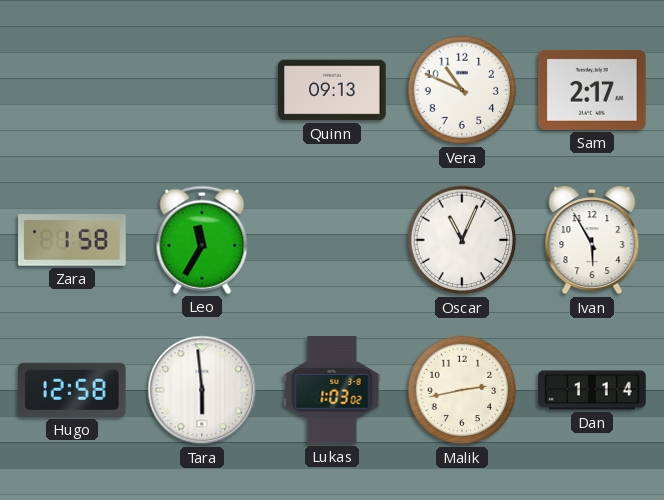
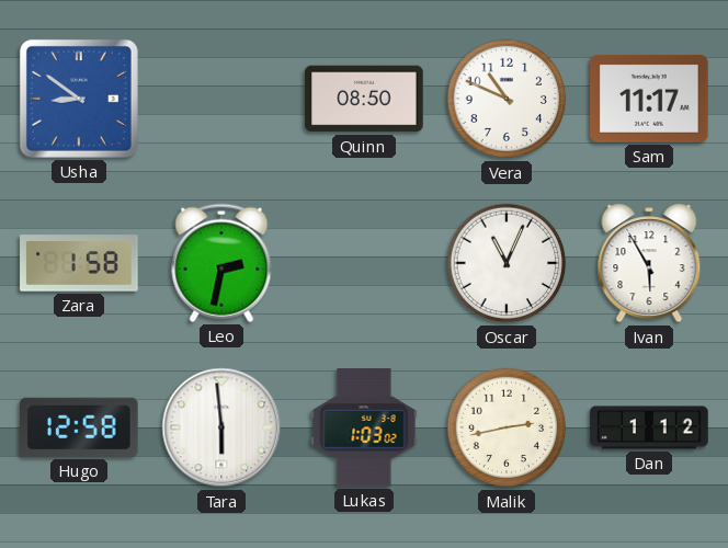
Usha: none -> 8:51 (79, 99)
Quinn: 09:13 -> 08:50 (364, 99)
Sam: 2:17 -> 11:17 (649, 99)
Leo: 11:35 -> 2:32 (221, 263)
Dan: 1:14 -> 1:12 (649, 427)
